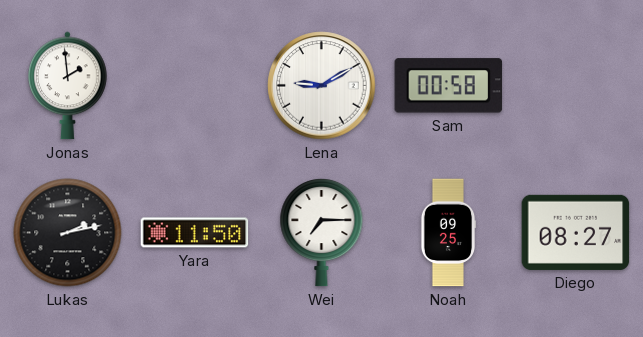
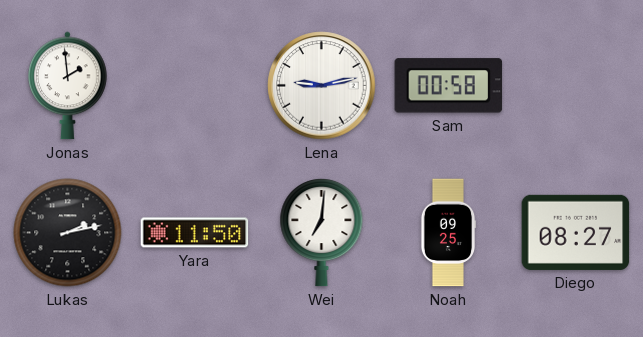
Lena: 9:10 -> 9:13 (322, 86)
Wei: 7:15 -> 7:01 (322, 233)
